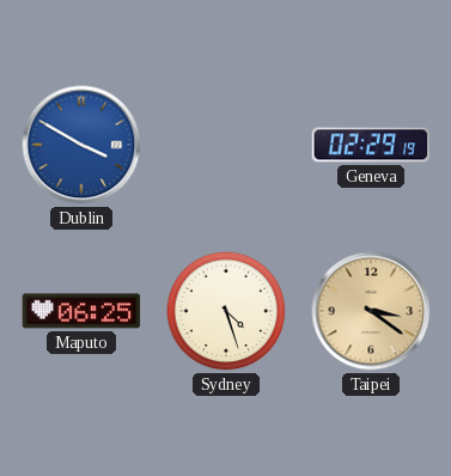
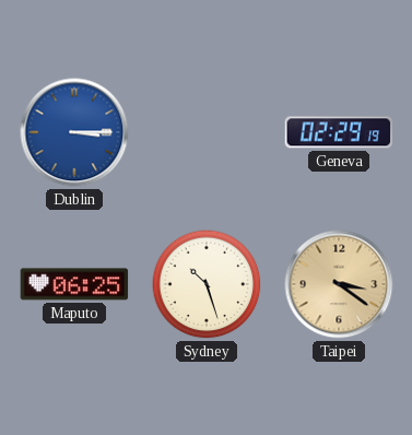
Dublin: 3:50 -> 3:15 (74, 132)
Sydney: 4:27 -> 10:27 (207, 284)
